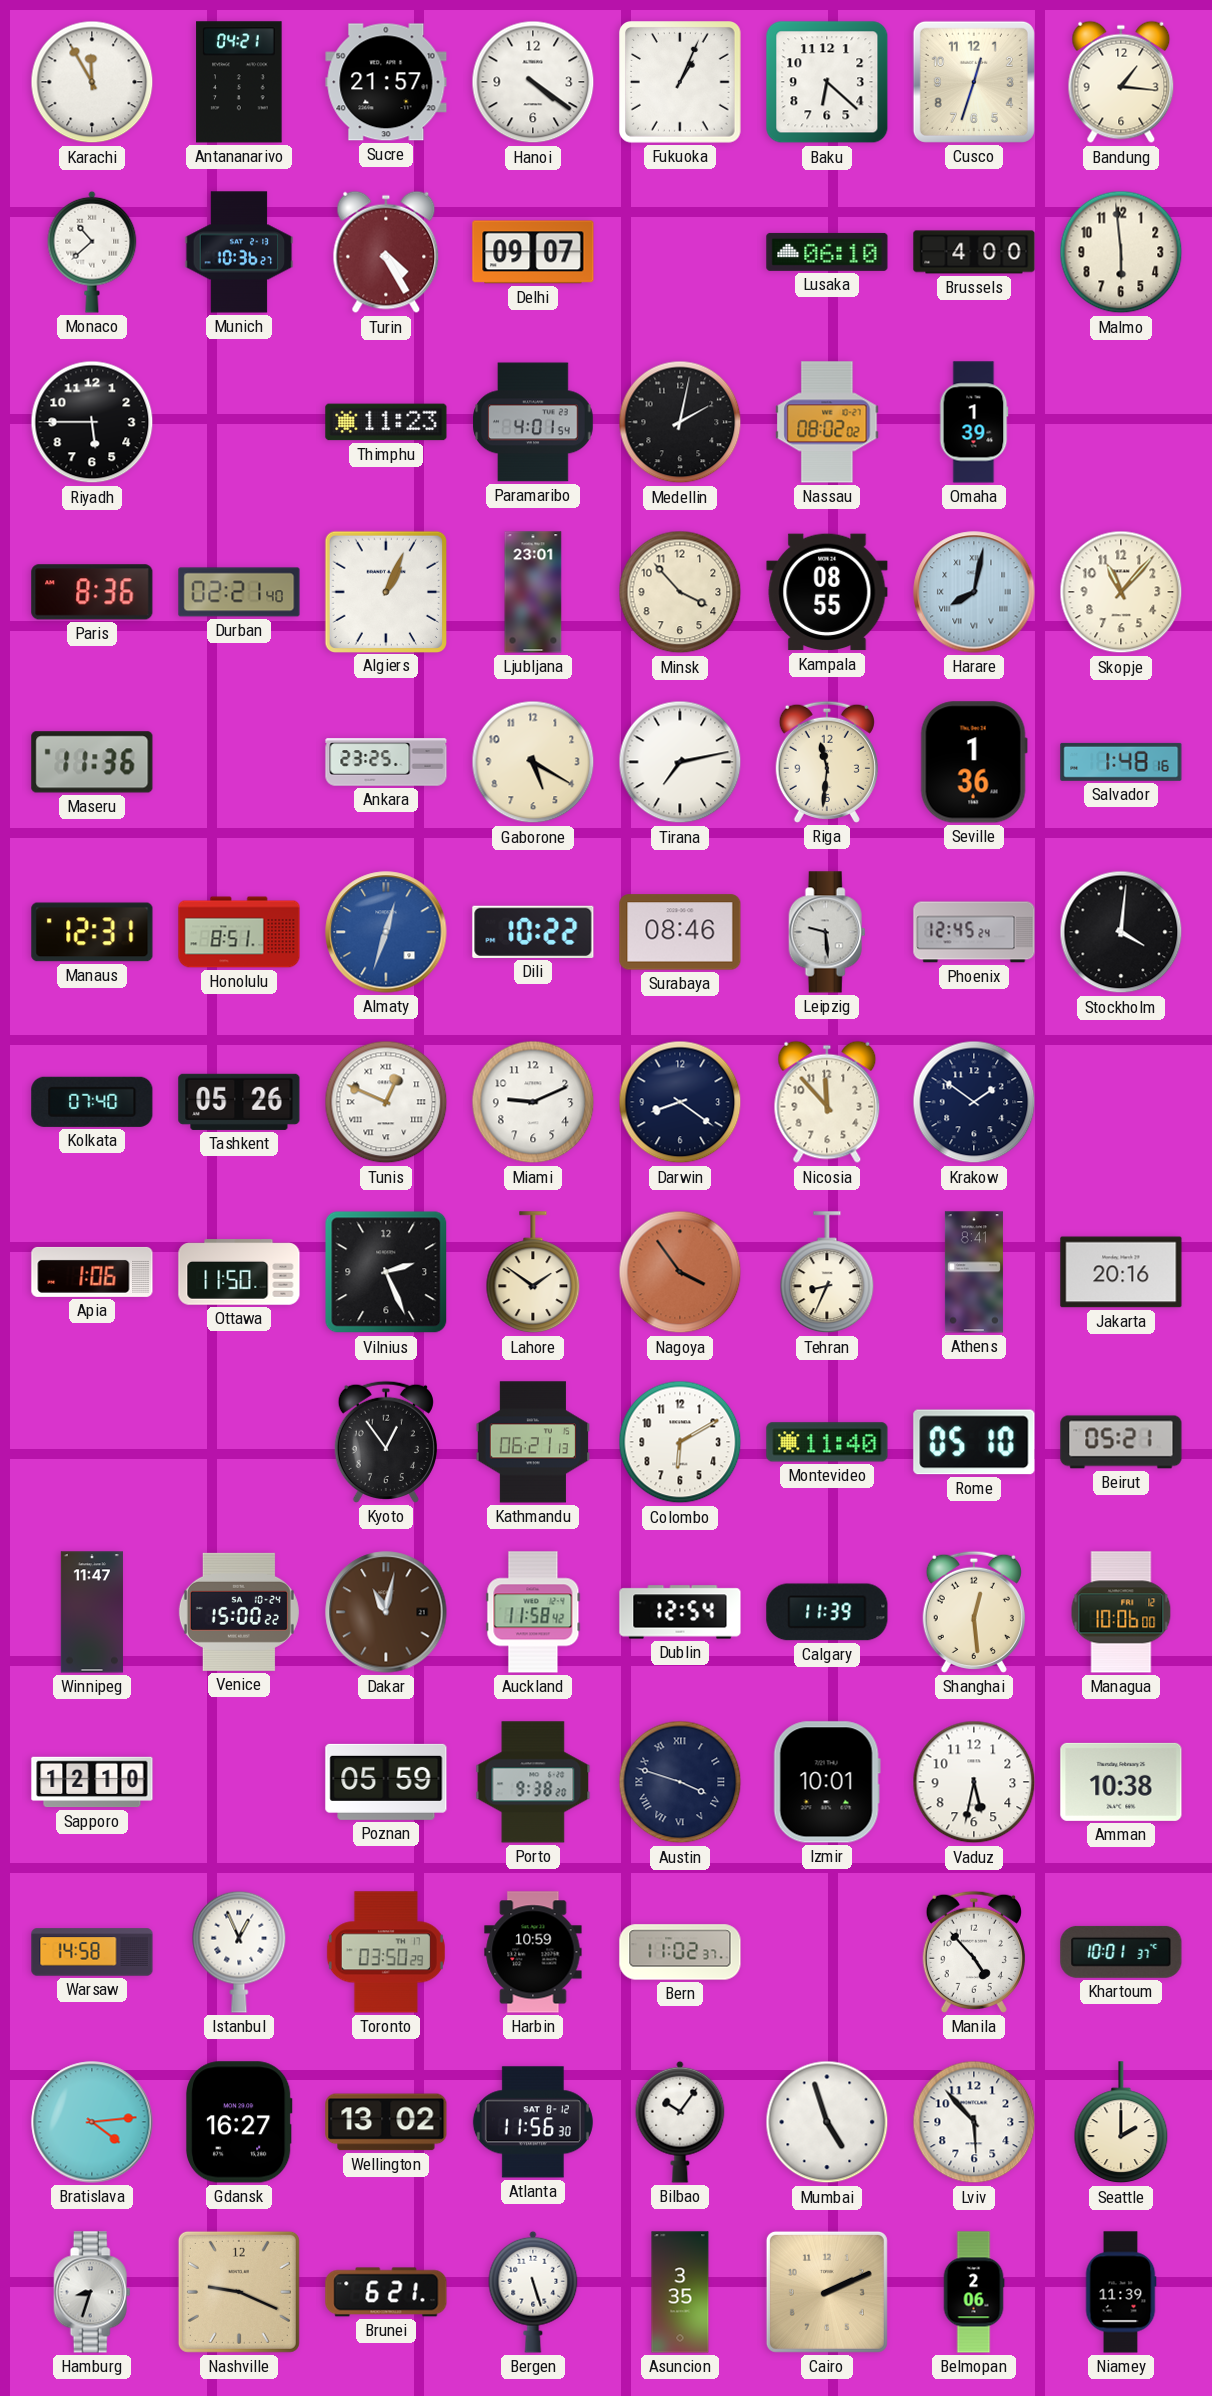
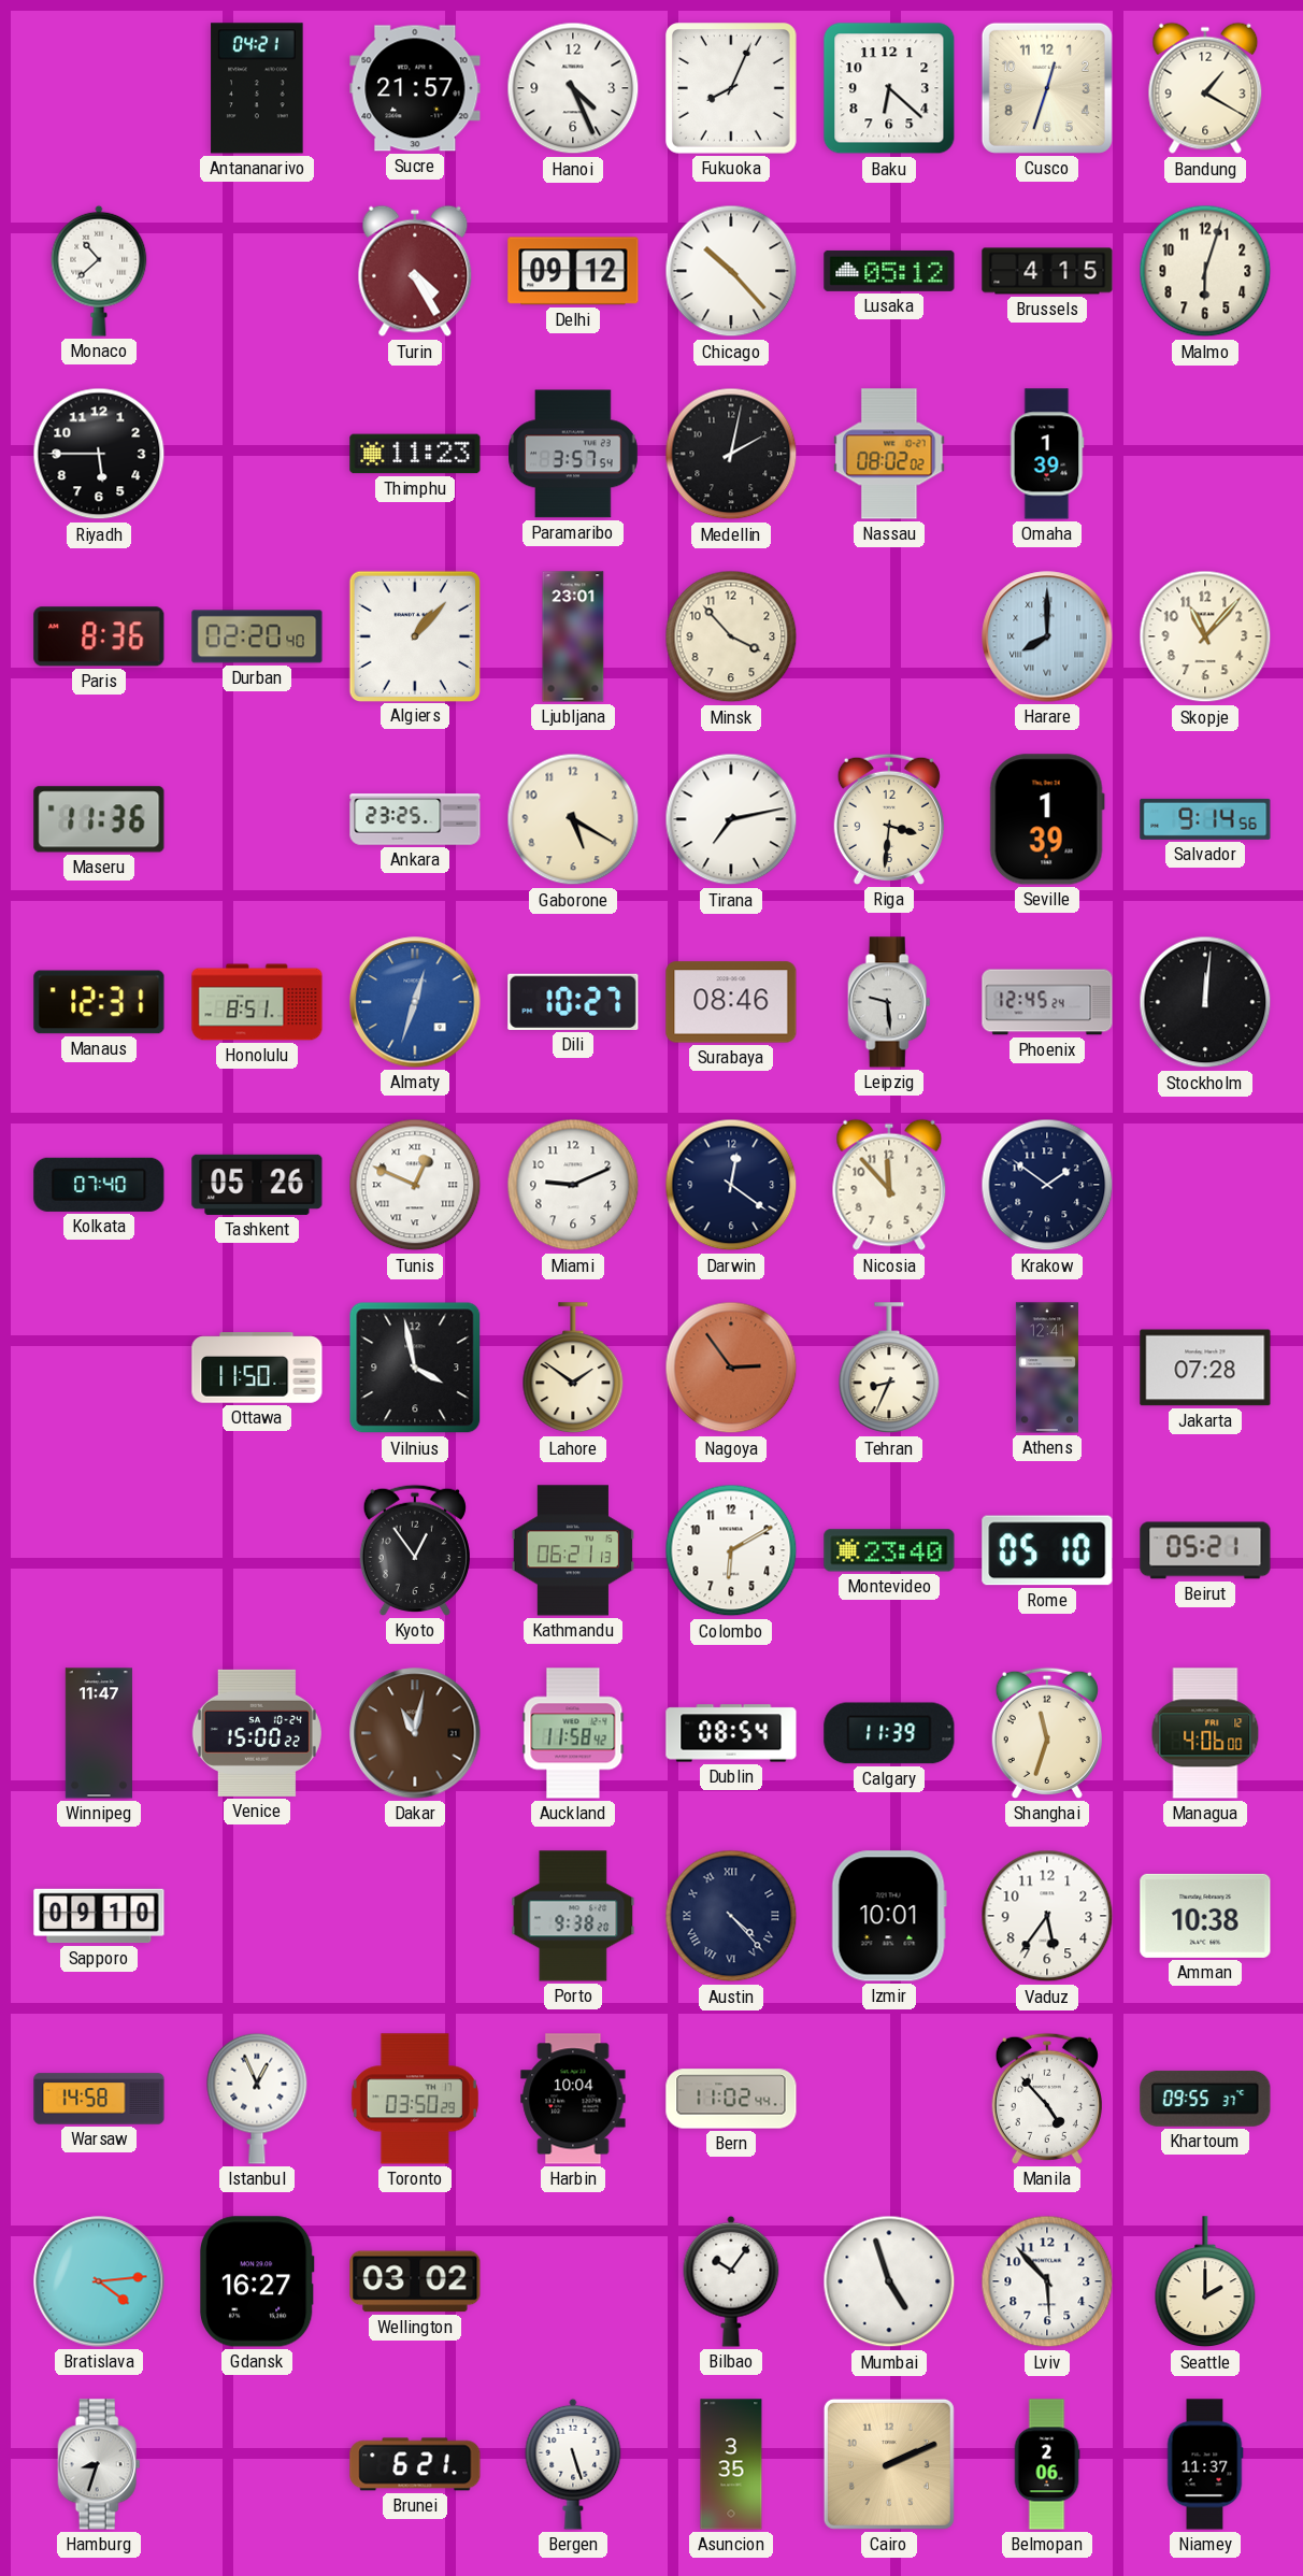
Karachi: 11:55 -> none (92, 82)
Hanoi: 4:21 -> 4:26 (573, 88)
Fukuoka: 1:04 -> 8:04 (732, 89)
Bandung: 1:16 -> 1:20 (1205, 88)
Munich: 10:36 -> none (239, 252)
Delhi: 09:07 -> 09:12 (573, 271)
Chicago: none -> 10:23 (731, 271)
Lusaka: 06:10 -> 05:12 (889, 271)
Brussels: 4:00 -> 4:15 (1047, 271)
Malmo: 5:59 -> 6:03 (1205, 271)
Paramaribo: 4:01 -> 3:57 (573, 454)
Durban: 02:21 -> 02:20 (257, 636)
Algiers: 1:04 -> 1:07 (414, 635)
Kampala: 08:55 -> none (827, 592)
Harare: 8:02 -> 8:00 (1047, 636)
Riga: 11:31 -> 3:31 (889, 819)
Seville: 1:36 -> 1:39 (1047, 819)
Salvador: 1:48 -> 9:14 (1205, 819)
Dili: 10:22 -> 10:27 (573, 1002)
Stockholm: 4:01 -> 12:01 (1205, 1002)
Darwin: 8:21 -> 12:21 (731, 1185)
Apia: 1:06 -> none (92, 1272)
Vilnius: 2:26 -> 3:58 (415, 1368)
Nagoya: 3:54 -> 2:54 (731, 1368)
Athens: 8:41 -> 12:41 (1047, 1368)
Jakarta: 20:16 -> 07:28 (1205, 1368)
Montevideo: 11:40 -> 23:40 (889, 1550)
Dublin: 12:54 -> 08:54 (731, 1733)
Shanghai: 12:29 -> 11:33 (1047, 1733)
Managua: 10:06 -> 4:06 (1205, 1733)
Sapporo: 12:10 -> 09:10 (99, 1916)
Poznan: 05:59 -> none (386, 1782)
Austin: 3:48 -> 4:23 (731, 1916)
Vaduz: 5:32 -> 5:36 (1047, 1916)
Harbin: 10:59 -> 10:04 (573, 2099)
Bern: 11:02:37 -> 11:02:44 (731, 2099)
Khartoum: 10:01 -> 09:55 (1205, 2099)
Wellington: 13:02 -> 03:02 (415, 2281)
Atlanta: 11:56 -> none (533, 2122)
Nashville: 9:19 -> none (239, 2292)
Niamey: 11:39 -> 11:37 (1205, 2464)
